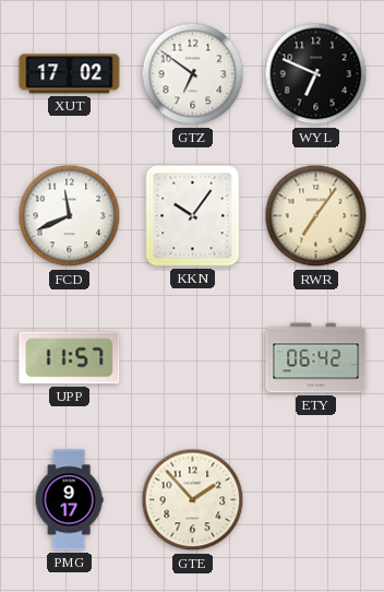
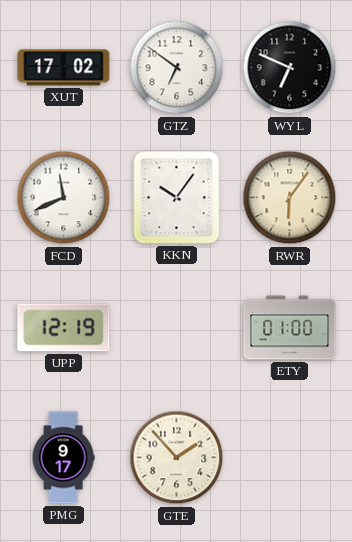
RWR: 7:06 -> 6:06 (290, 198)
UPP: 11:57 -> 12:19 (64, 328)
ETY: 06:42 -> 01:00 (290, 328)
